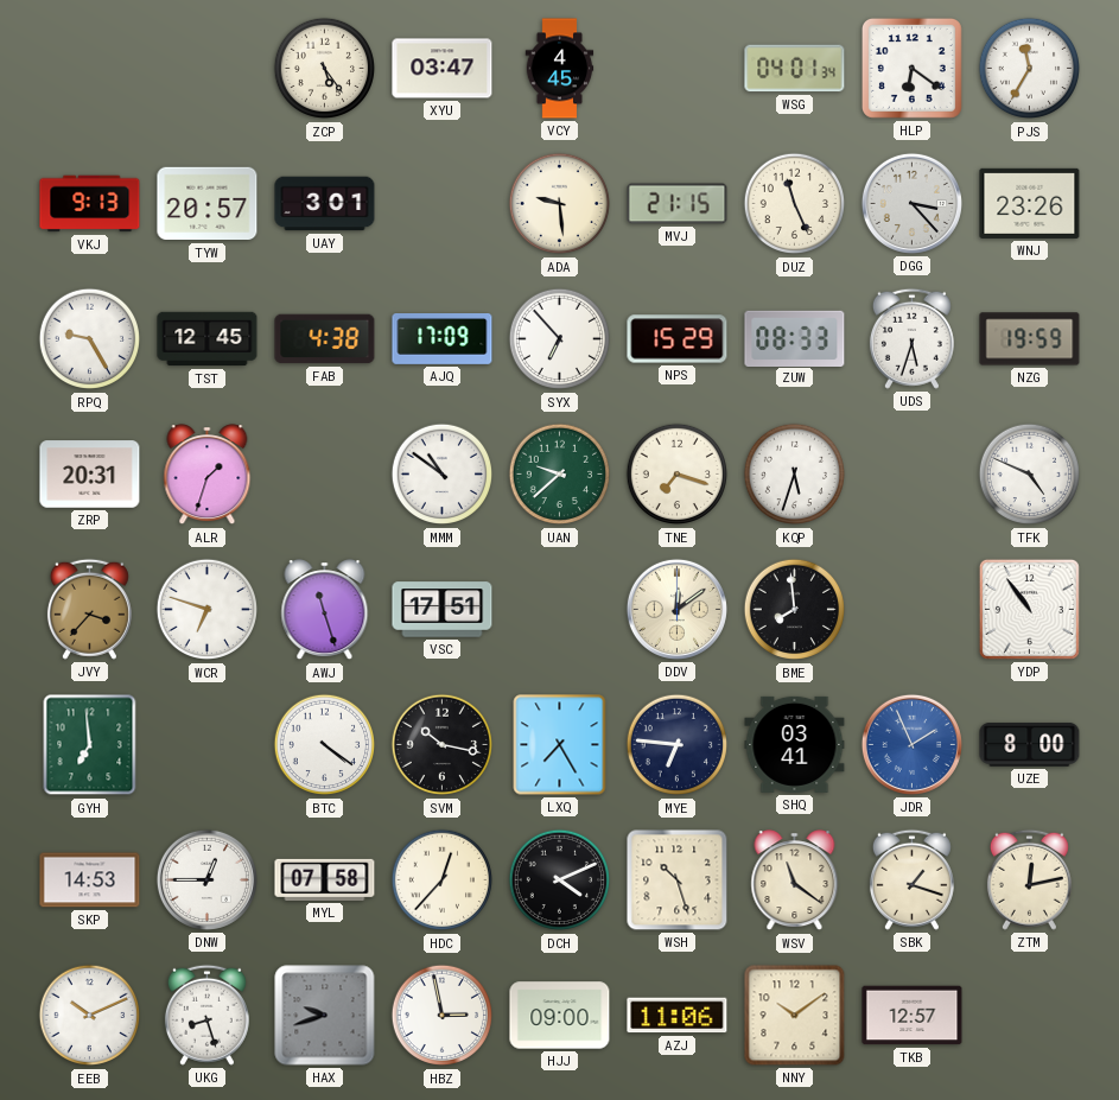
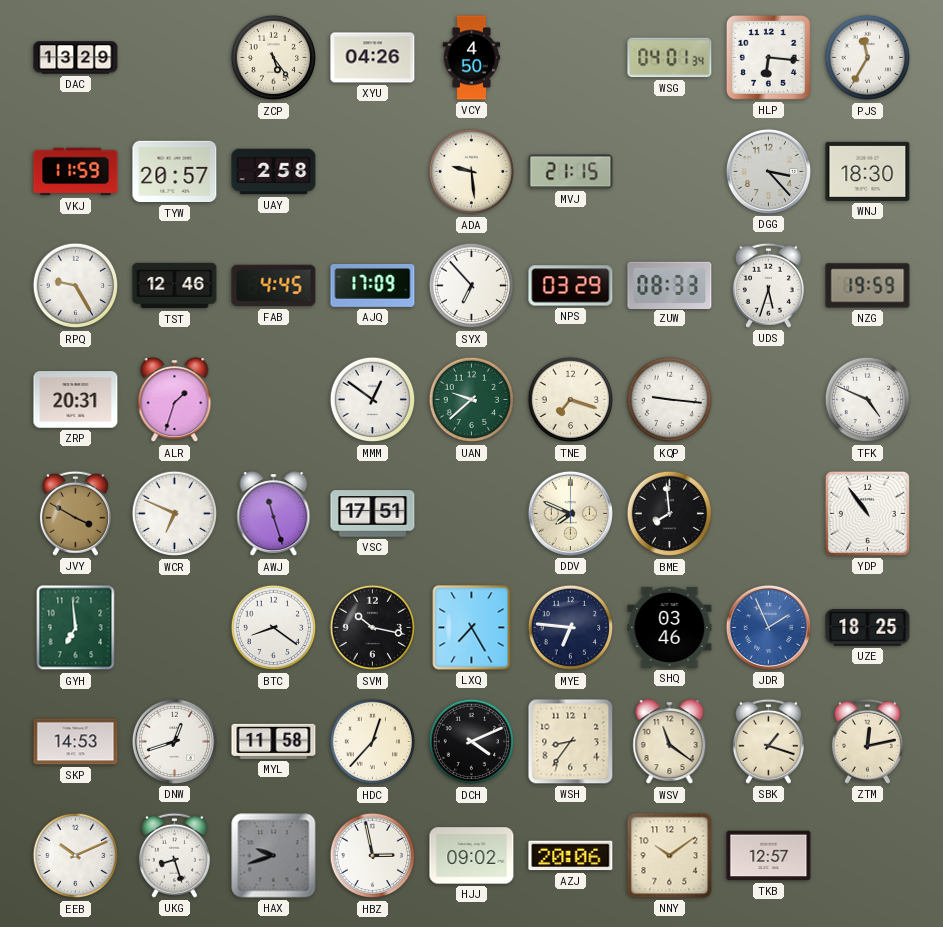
DAC: none -> 13:29 (76, 58)
XYU: 03:47 -> 04:26 (373, 58)
VCY: 4:45 -> 4:50 (472, 58)
HLP: 6:21 -> 6:16 (768, 57)
VKJ: 9:13 -> 11:59 (76, 172)
UAY: 3:01 -> 2:58 (274, 172)
DUZ: 11:26 -> none (795, 204)
WNJ: 23:26 -> 18:30 (868, 171)
TST: 12:45 -> 12:46 (175, 286)
FAB: 4:38 -> 4:45 (274, 286)
NPS: 15:29 -> 03:29 (571, 286)
MMM: 10:51 -> 12:51 (373, 400)
KQP: 5:33 -> 9:16 (670, 400)
JVY: 3:37 -> 3:50 (75, 513)
WCR: 6:48 -> 6:49 (175, 514)
DDV: 12:09 -> 7:49 (570, 513)
BTC: 4:21 -> 8:21 (274, 628)
SHQ: 03:41 -> 03:46 (670, 627)
UZE: 8:00 -> 18:25 (868, 627)
DNW: 12:45 -> 12:42 (174, 741)
MYL: 07:58 -> 11:58 (274, 741)
WSH: 10:27 -> 8:36 (571, 742)
HJJ: 09:00 -> 09:02 (472, 856)
AZJ: 11:06 -> 20:06 (571, 856)
